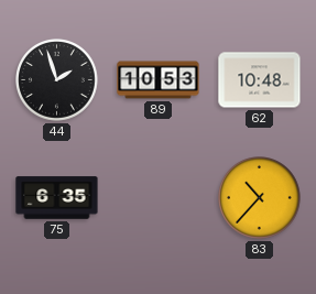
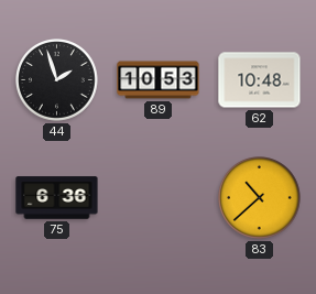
75: 6:35 -> 6:36 (57, 198)
83: 10:37 -> 10:38 (260, 198)
